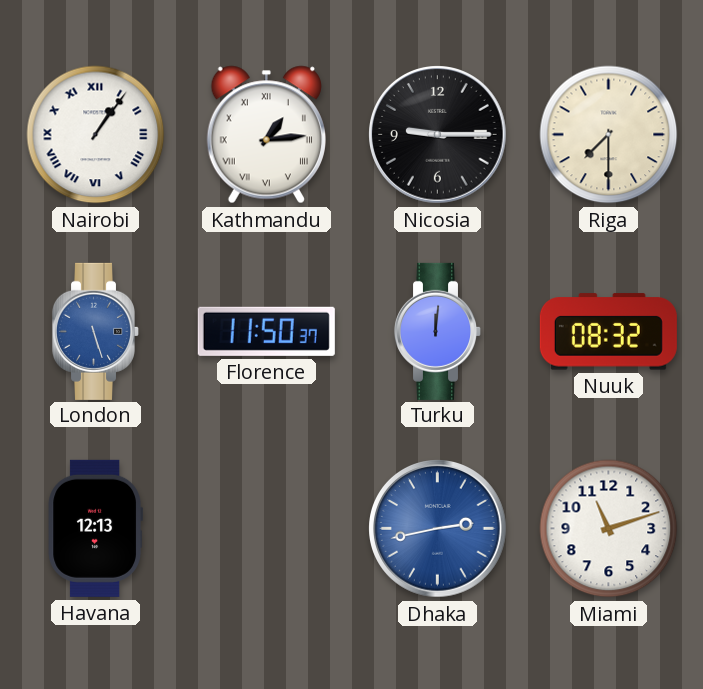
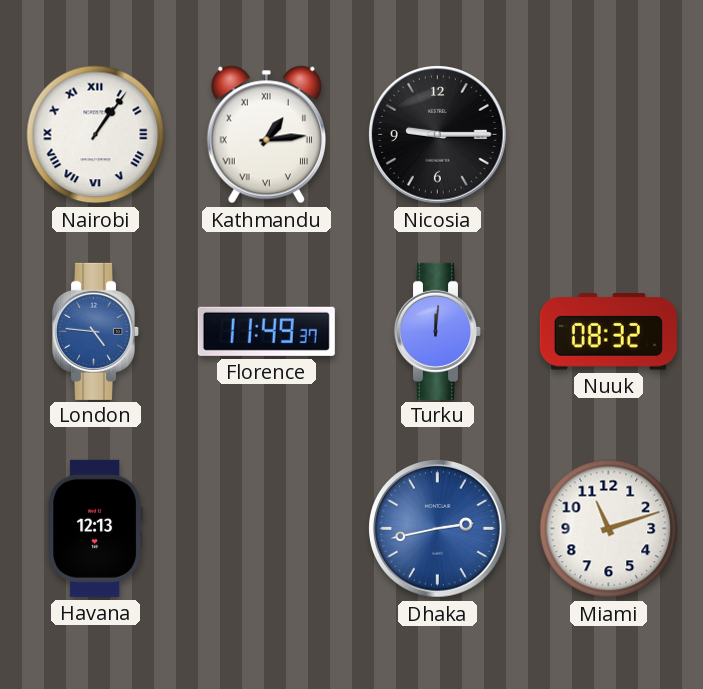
Riga: 7:30 -> none (609, 135)
London: 5:27 -> 4:46 (95, 331)
Florence: 11:50 -> 11:49 (266, 331)
